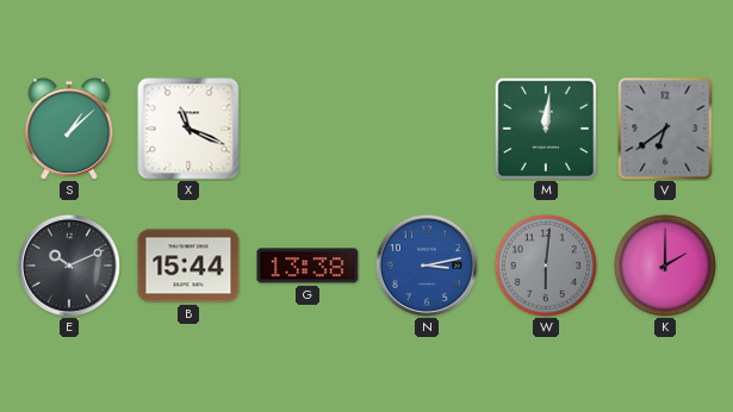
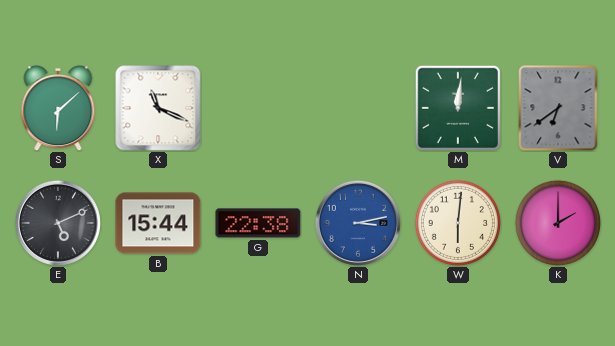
S: 1:08 -> 6:08 (58, 109)
E: 10:11 -> 5:11 (58, 223)
G: 13:38 -> 22:38 (258, 223)
W dial: grey -> cream (458, 223)
